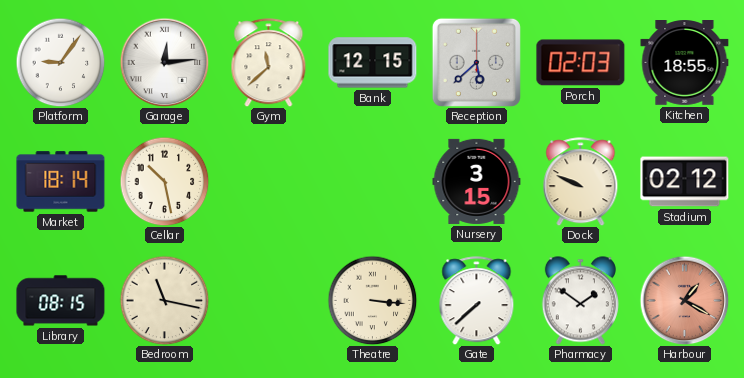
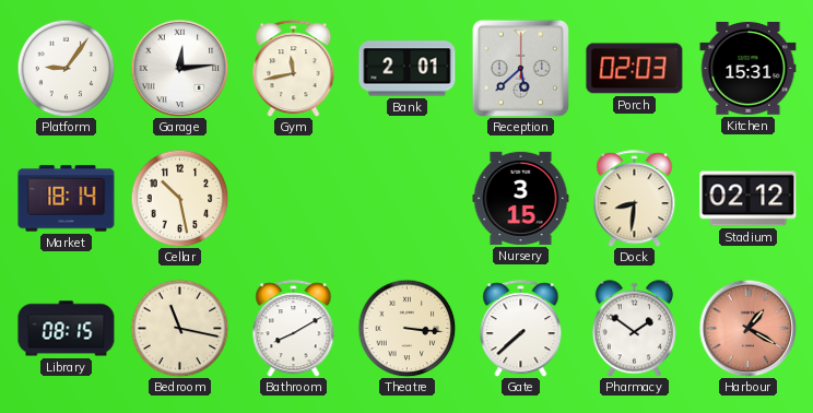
Gym: 11:38 -> 11:43 (294, 69)
Bank: 12:15 -> 2:01 (408, 69)
Kitchen: 18:55 -> 15:31 (749, 69)
Dock: 9:49 -> 8:31 (635, 199)
Bathroom: none -> 8:10 (294, 329)
